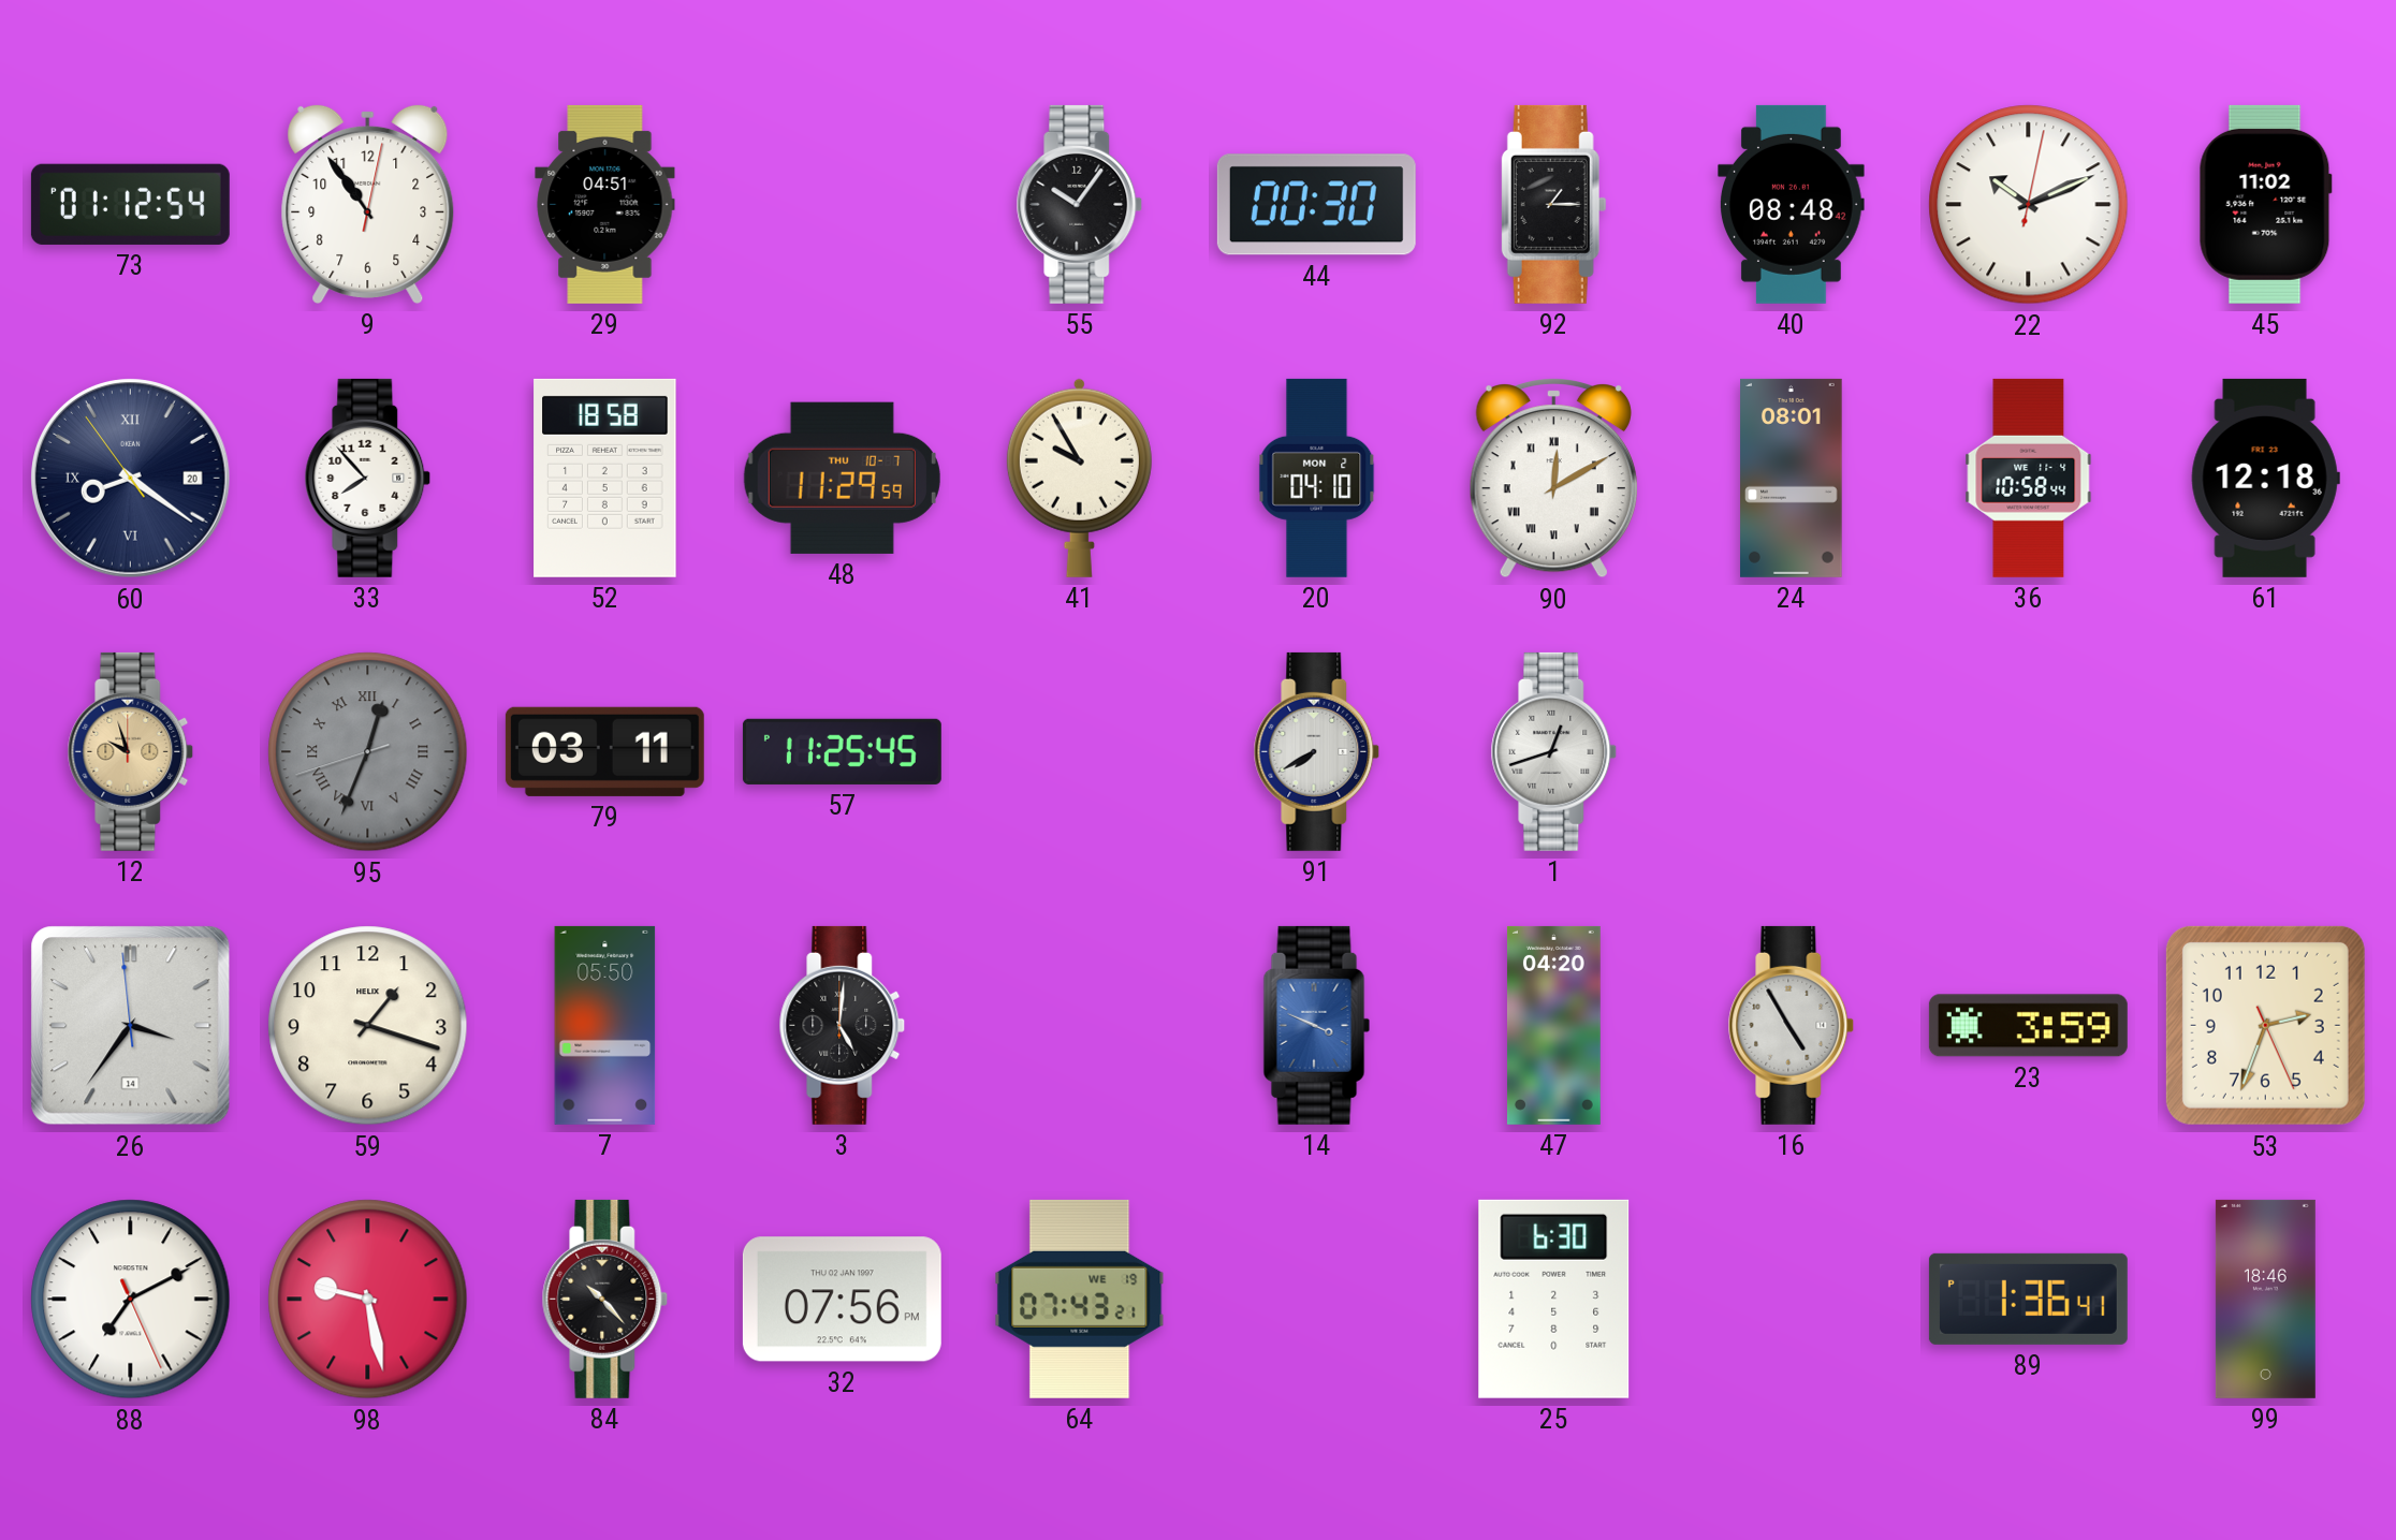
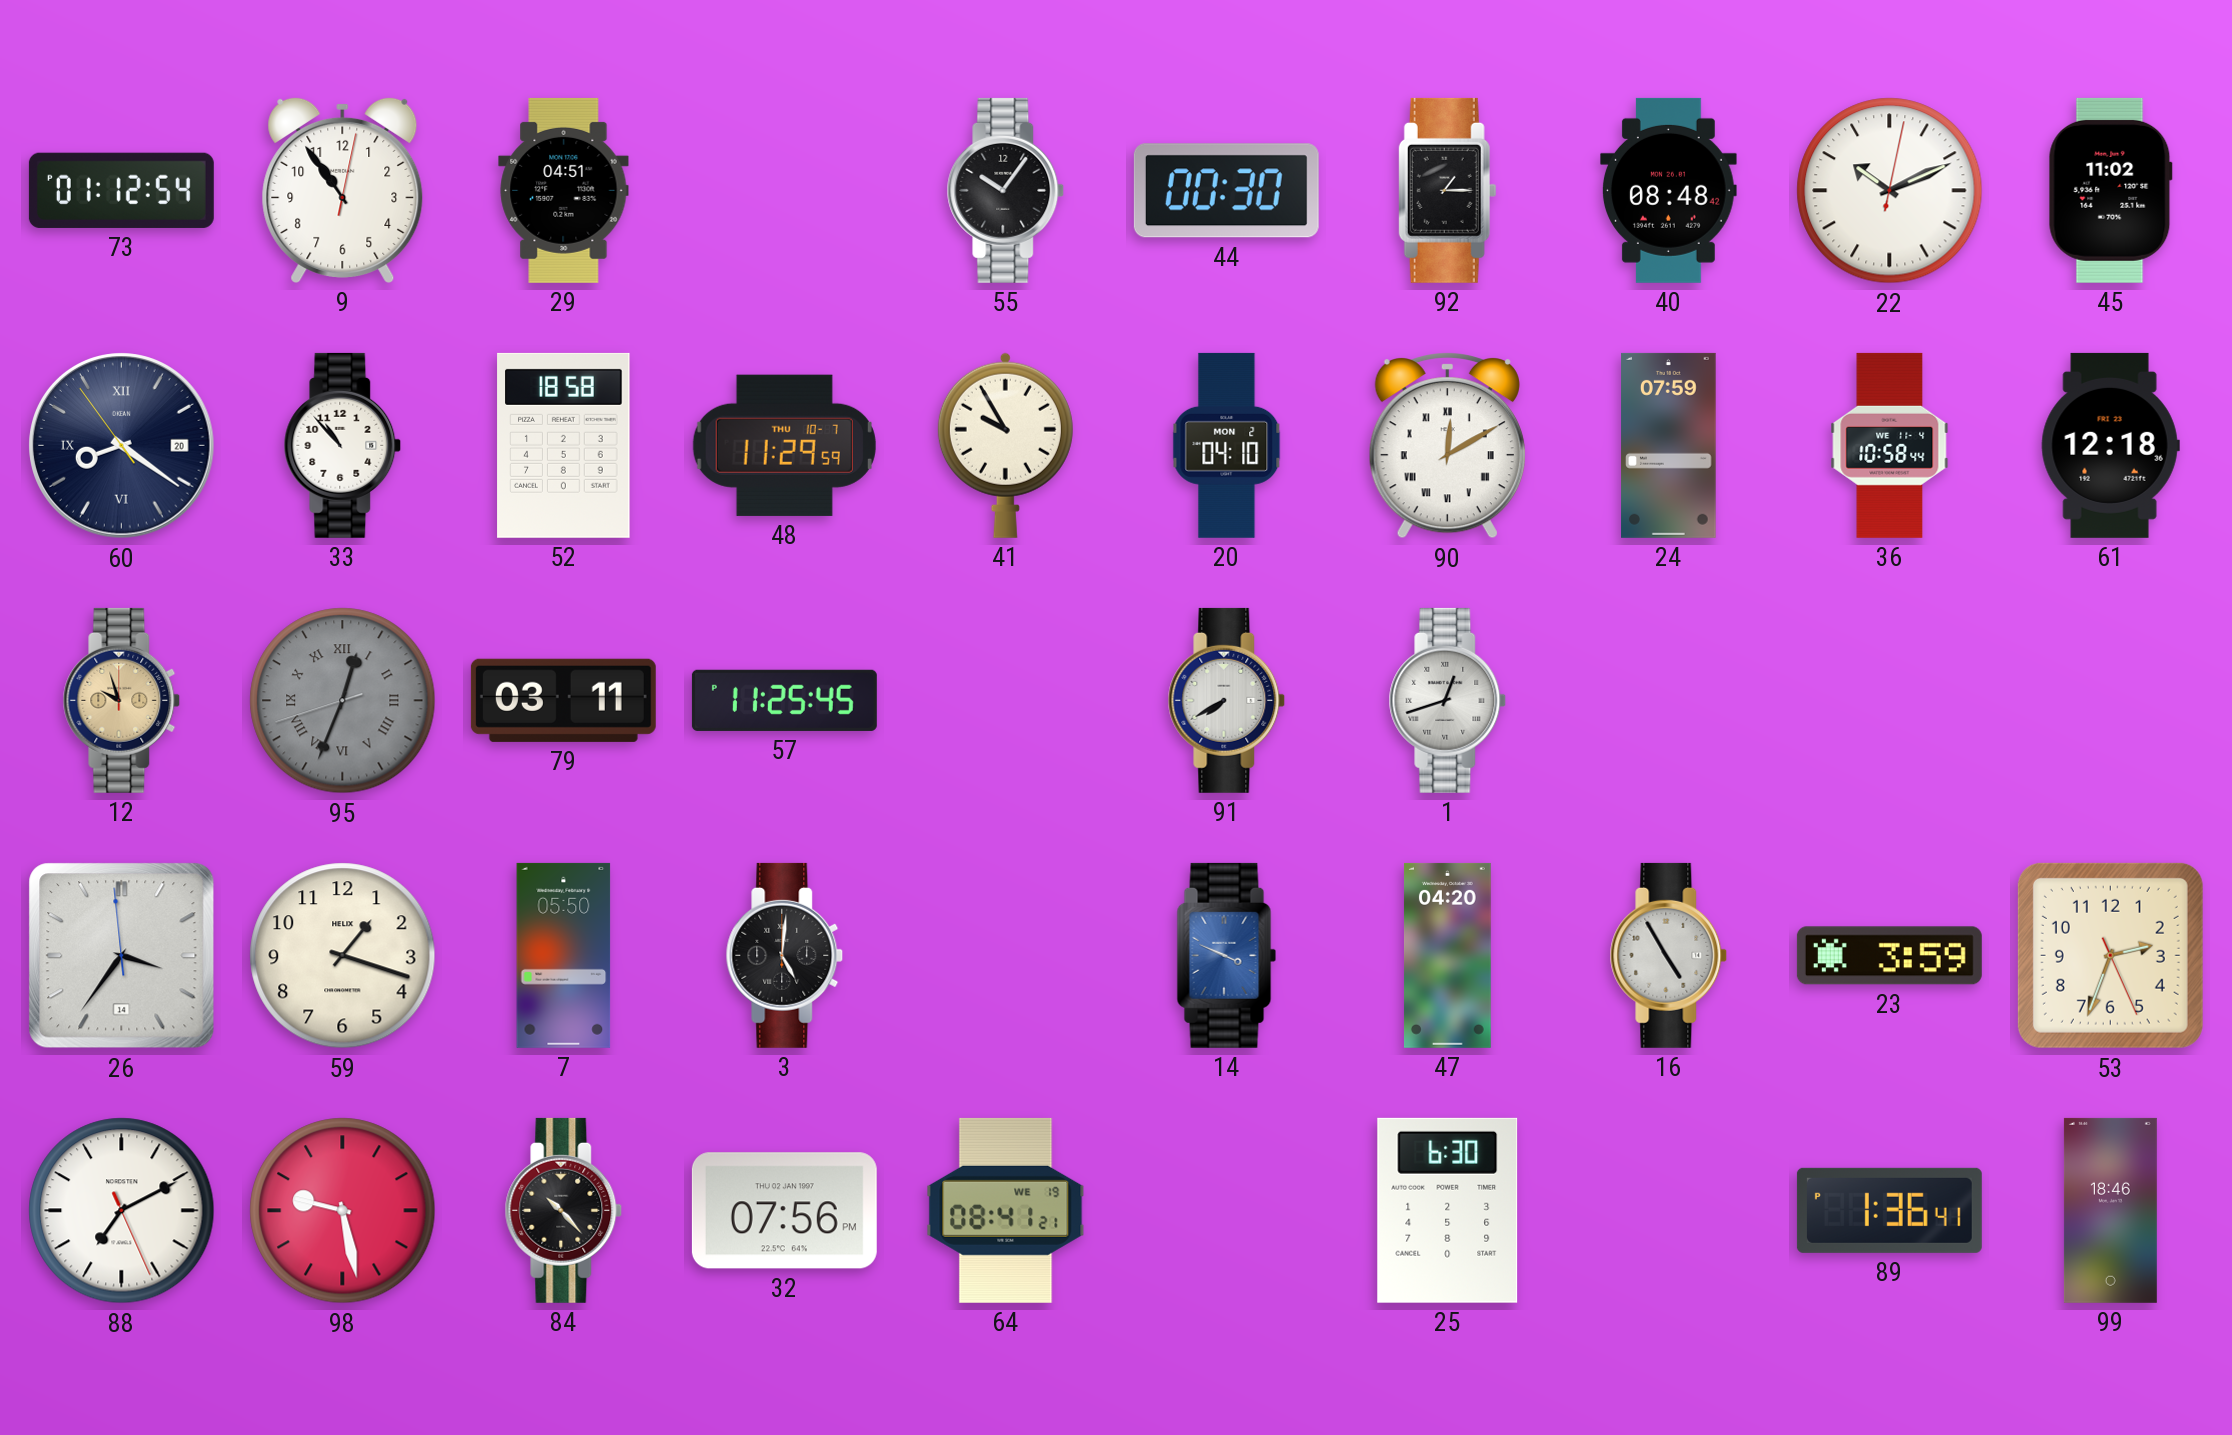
33: 7:53 -> 10:53 (343, 445)
24: 08:01 -> 07:59 (1669, 445)
64: 07:43 -> 08:41 (1006, 1210)
